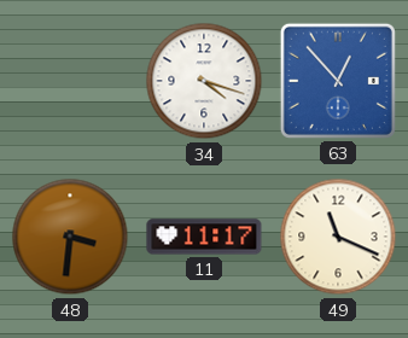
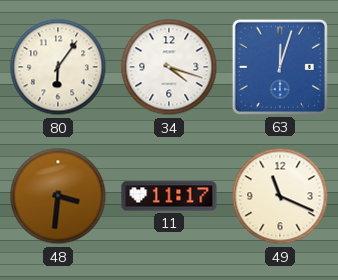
80: none -> 6:06 (58, 67)
63: 12:53 -> 12:03 (280, 67)
